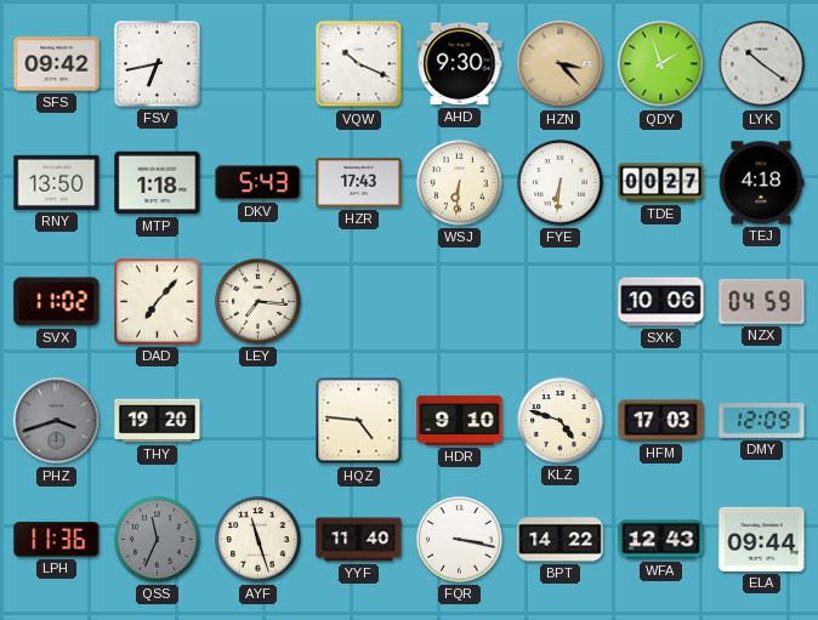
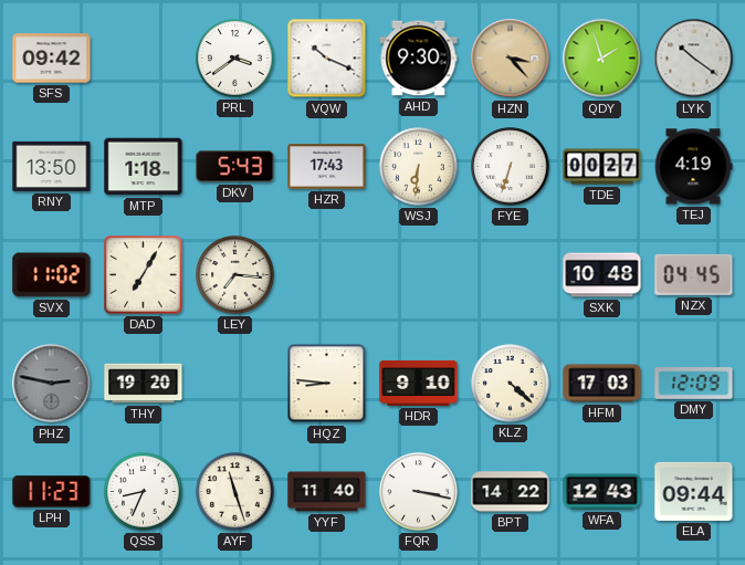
FSV: 6:43 -> none (158, 64)
PRL: none -> 3:39 (235, 59)
FYE: 6:31 -> 6:33 (511, 167)
TEJ: 4:18 -> 4:19 (693, 167)
DAD: 7:07 -> 7:05 (144, 275)
SXK: 10:06 -> 10:48 (602, 275)
NZX: 04:59 -> 04:45 (694, 274)
PHZ: 3:42 -> 2:47 (52, 384)
HQZ: 4:46 -> 8:46 (327, 384)
KLZ: 4:48 -> 4:22 (511, 384)
LPH: 11:36 -> 11:23 (52, 492)
QSS: 11:34 -> 8:34 (144, 492)
QSS dial: grey -> white (144, 492)
